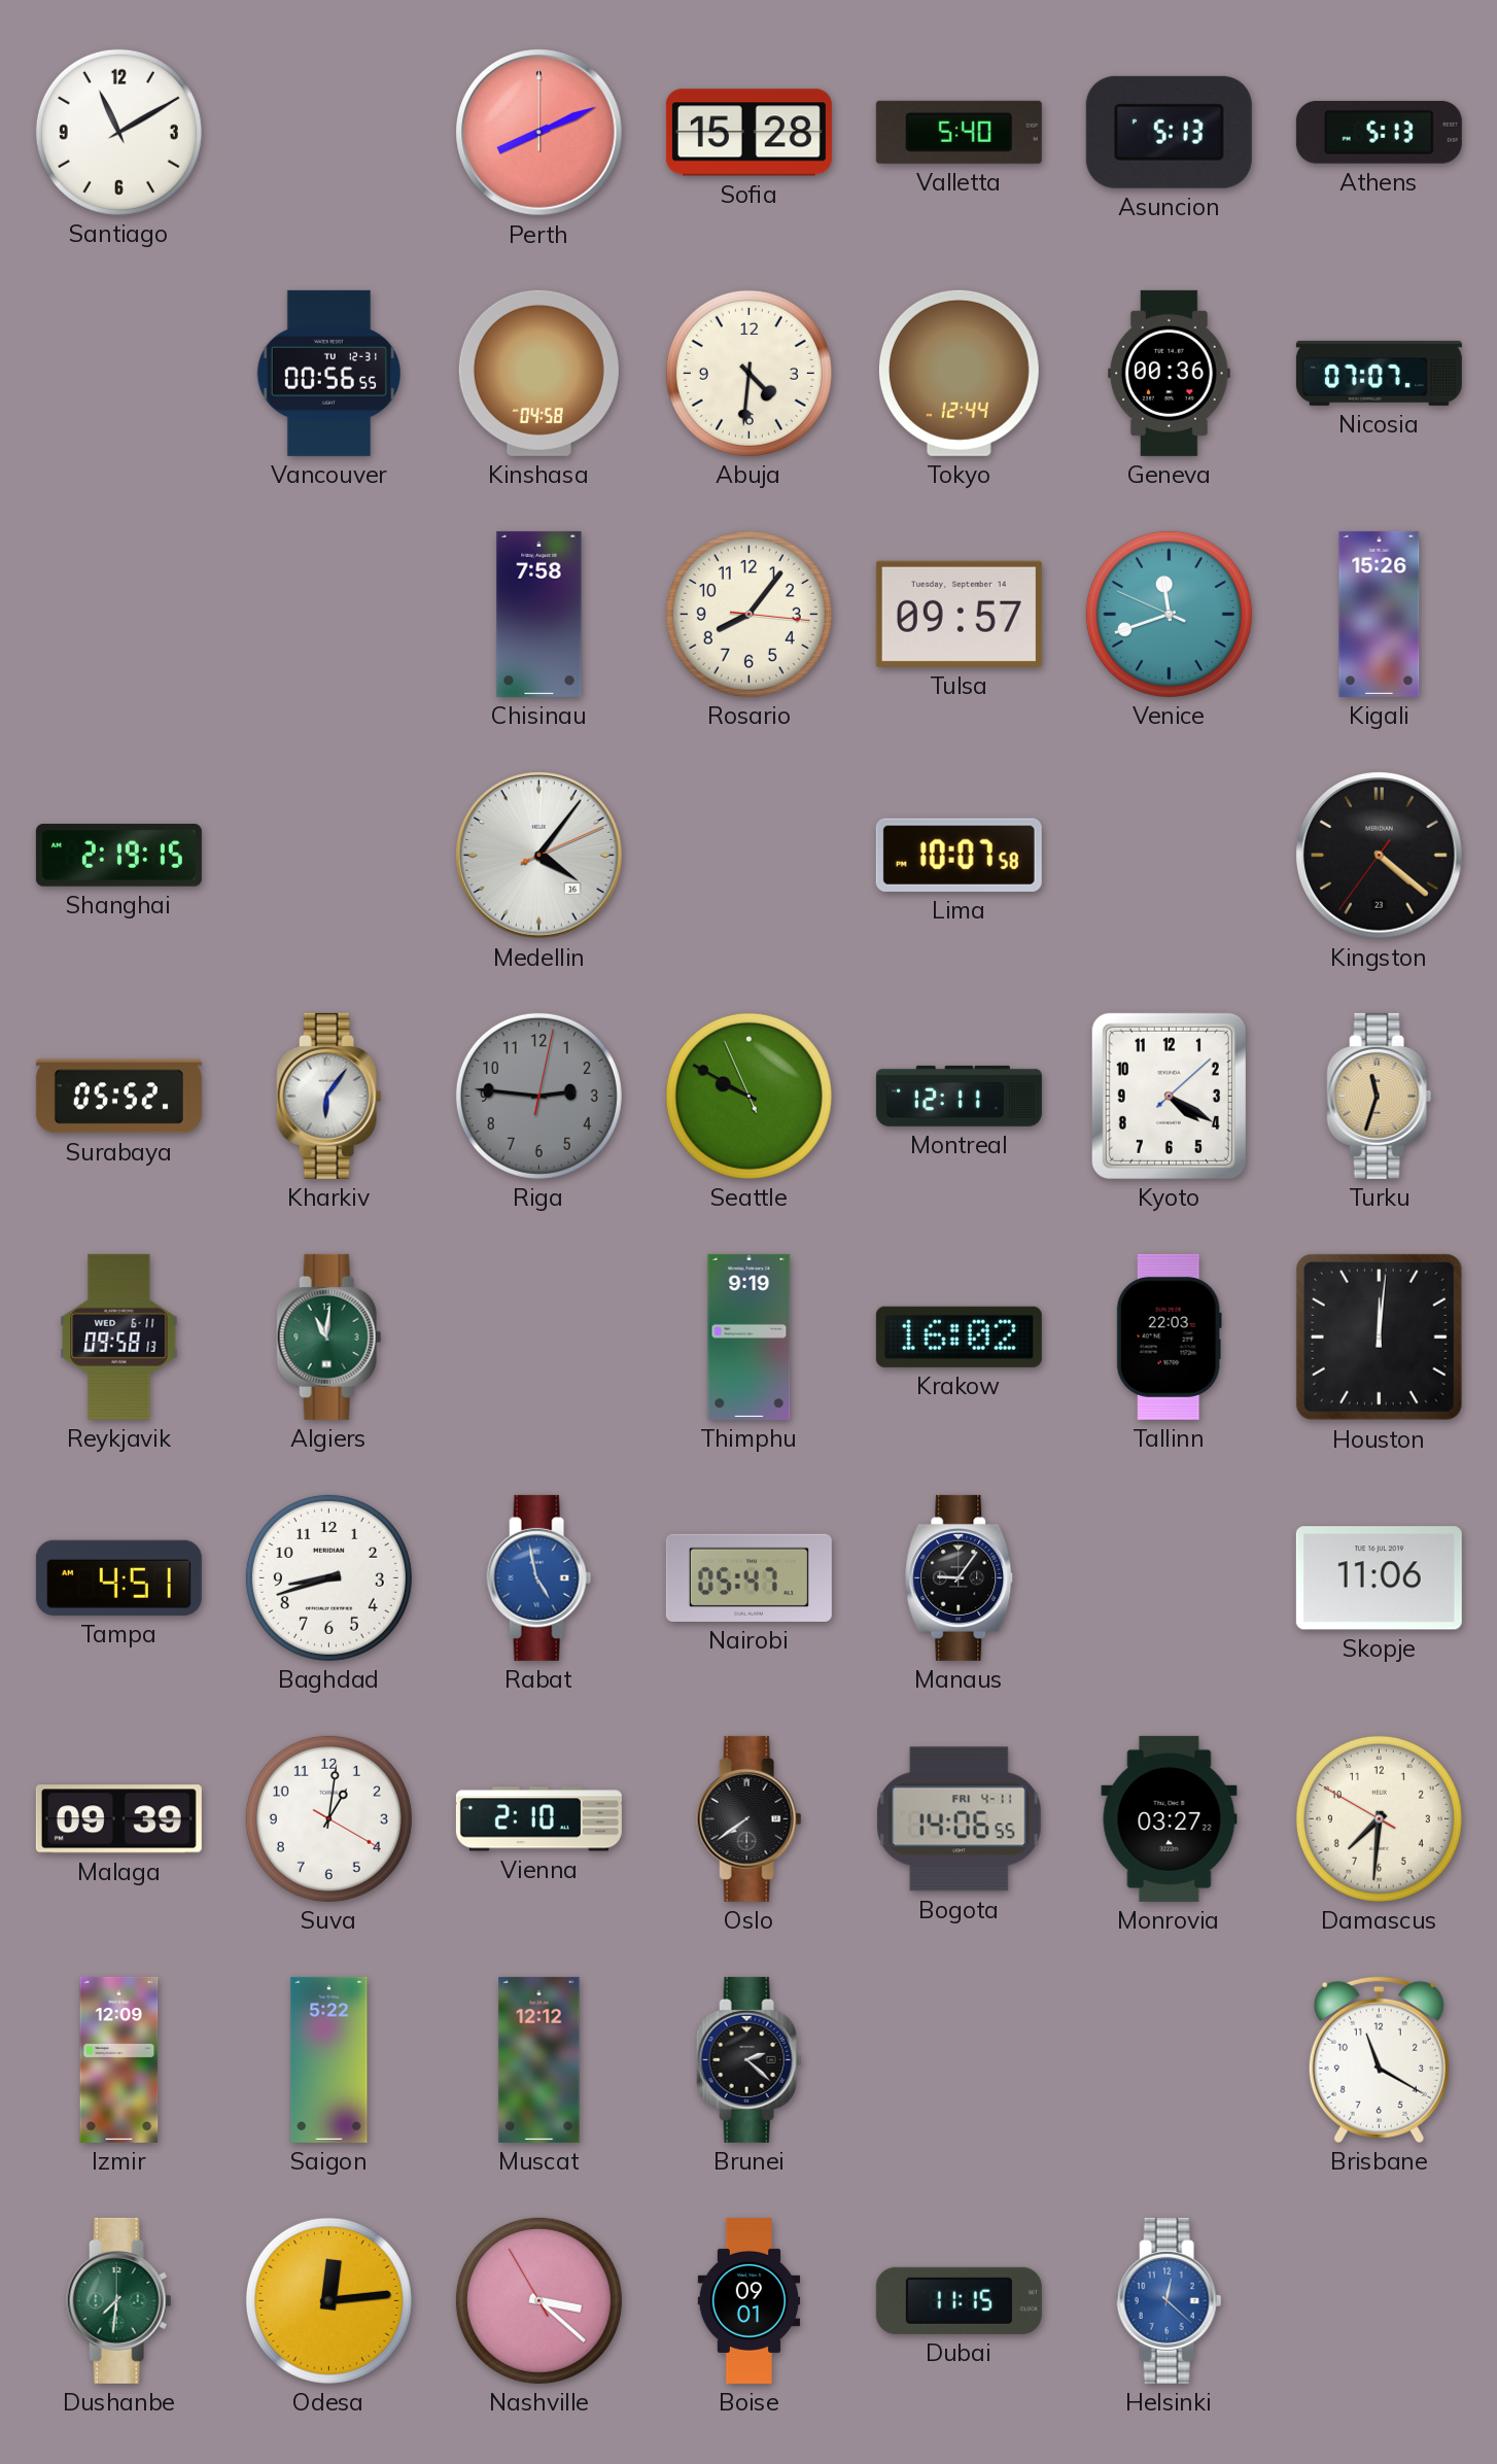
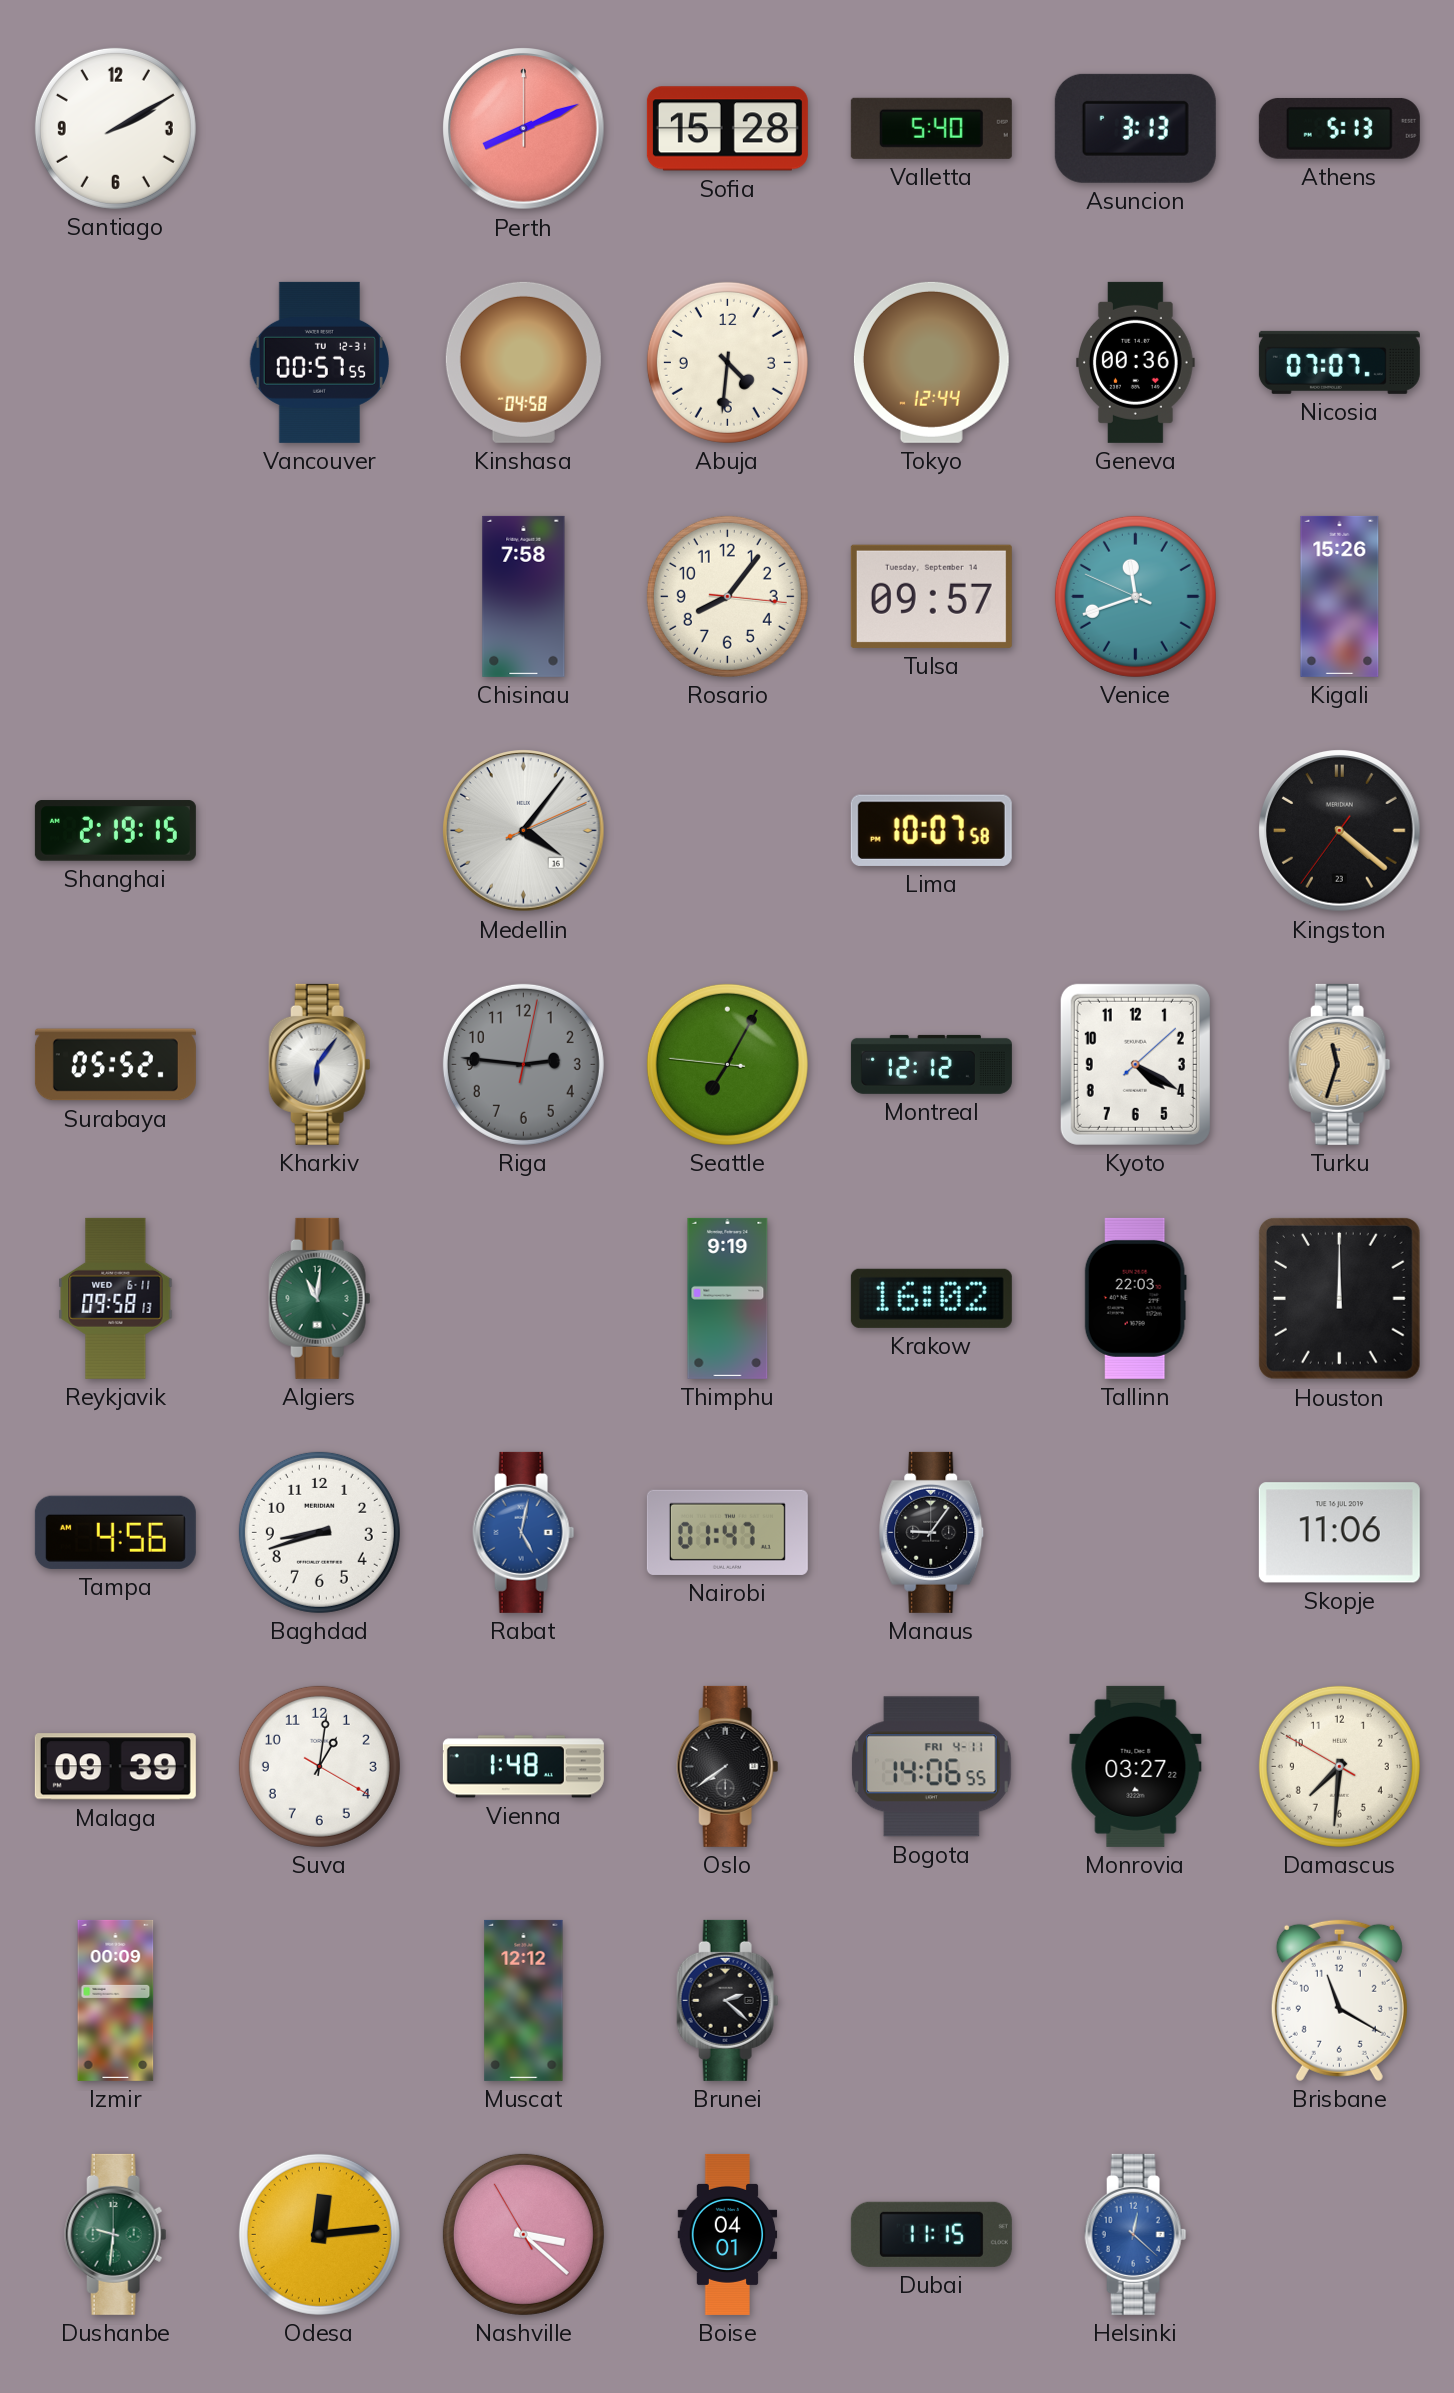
Santiago: 11:10 -> 2:10 (115, 128)
Asuncion: 5:13 -> 3:13 (1135, 128)
Vancouver: 00:56 -> 00:57 (319, 362)
Seattle: 9:49 -> 7:04 (727, 1064)
Montreal: 12:11 -> 12:12 (931, 1064)
Houston: 12:01 -> 12:00 (1339, 1298)
Tampa: 4:51 -> 4:56 (115, 1532)
Rabat: 4:58 -> 5:02 (524, 1532)
Nairobi: 05:47 -> 01:47 (727, 1532)
Vienna: 2:10 -> 1:48 (523, 1767)
Izmir: 12:09 -> 00:09 (116, 2000)
Saigon: 5:22 -> none (329, 2059)
Dushanbe: 7:31 -> 9:31 (116, 2234)
Boise: 09:01 -> 04:01 (728, 2234)
